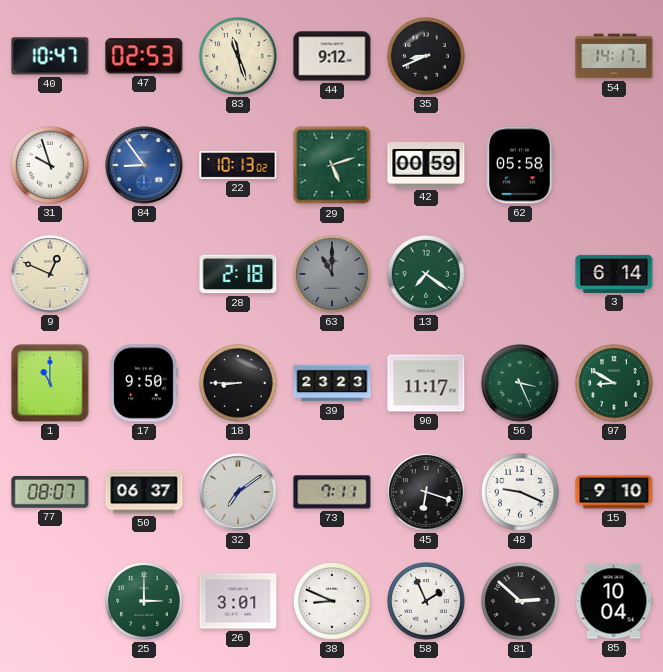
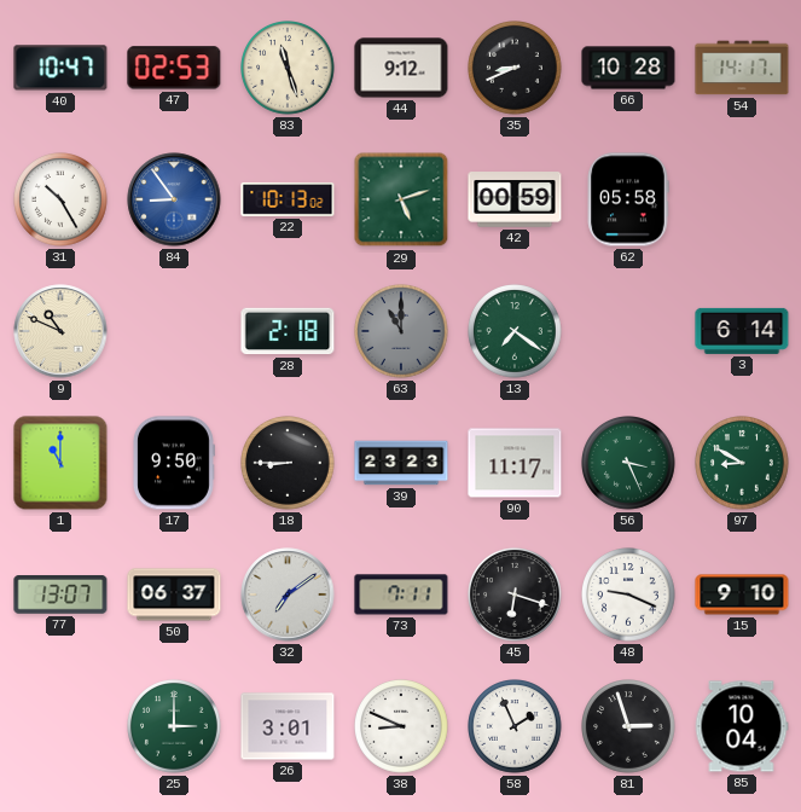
66: none -> 10:28 (628, 68)
31: 9:57 -> 10:25 (60, 199)
9: 12:49 -> 10:49 (60, 331)
77: 08:07 -> 13:07 (60, 596)
81: 2:52 -> 2:57 (628, 726)
